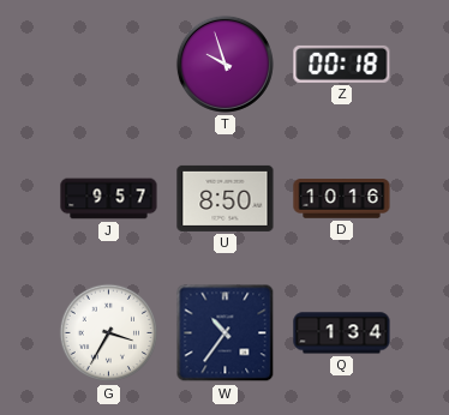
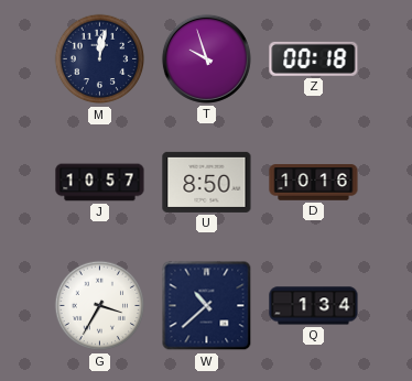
M: none -> 12:02 (99, 59)
J: 9:57 -> 10:57 (100, 183)
W: 10:36 -> 10:38 (207, 306)
